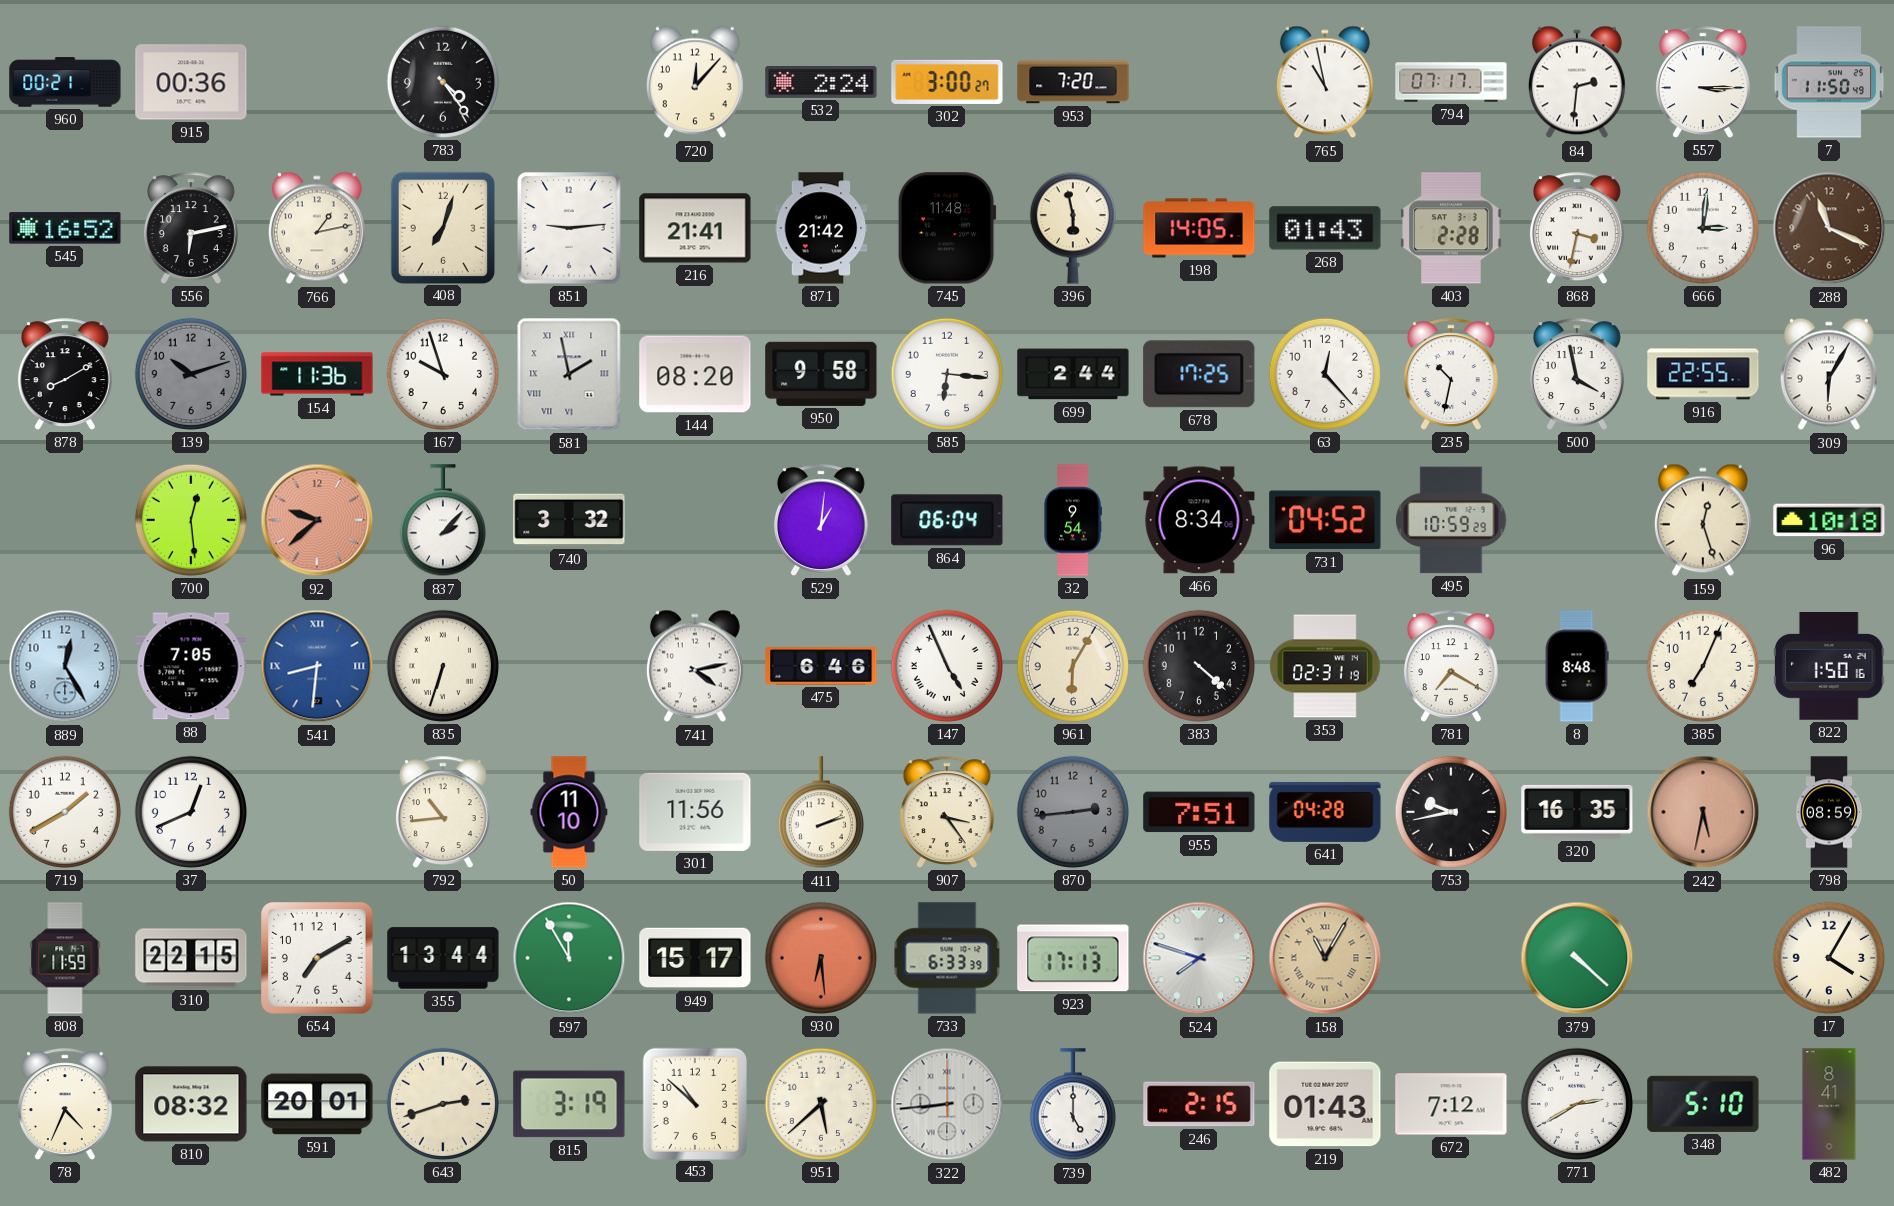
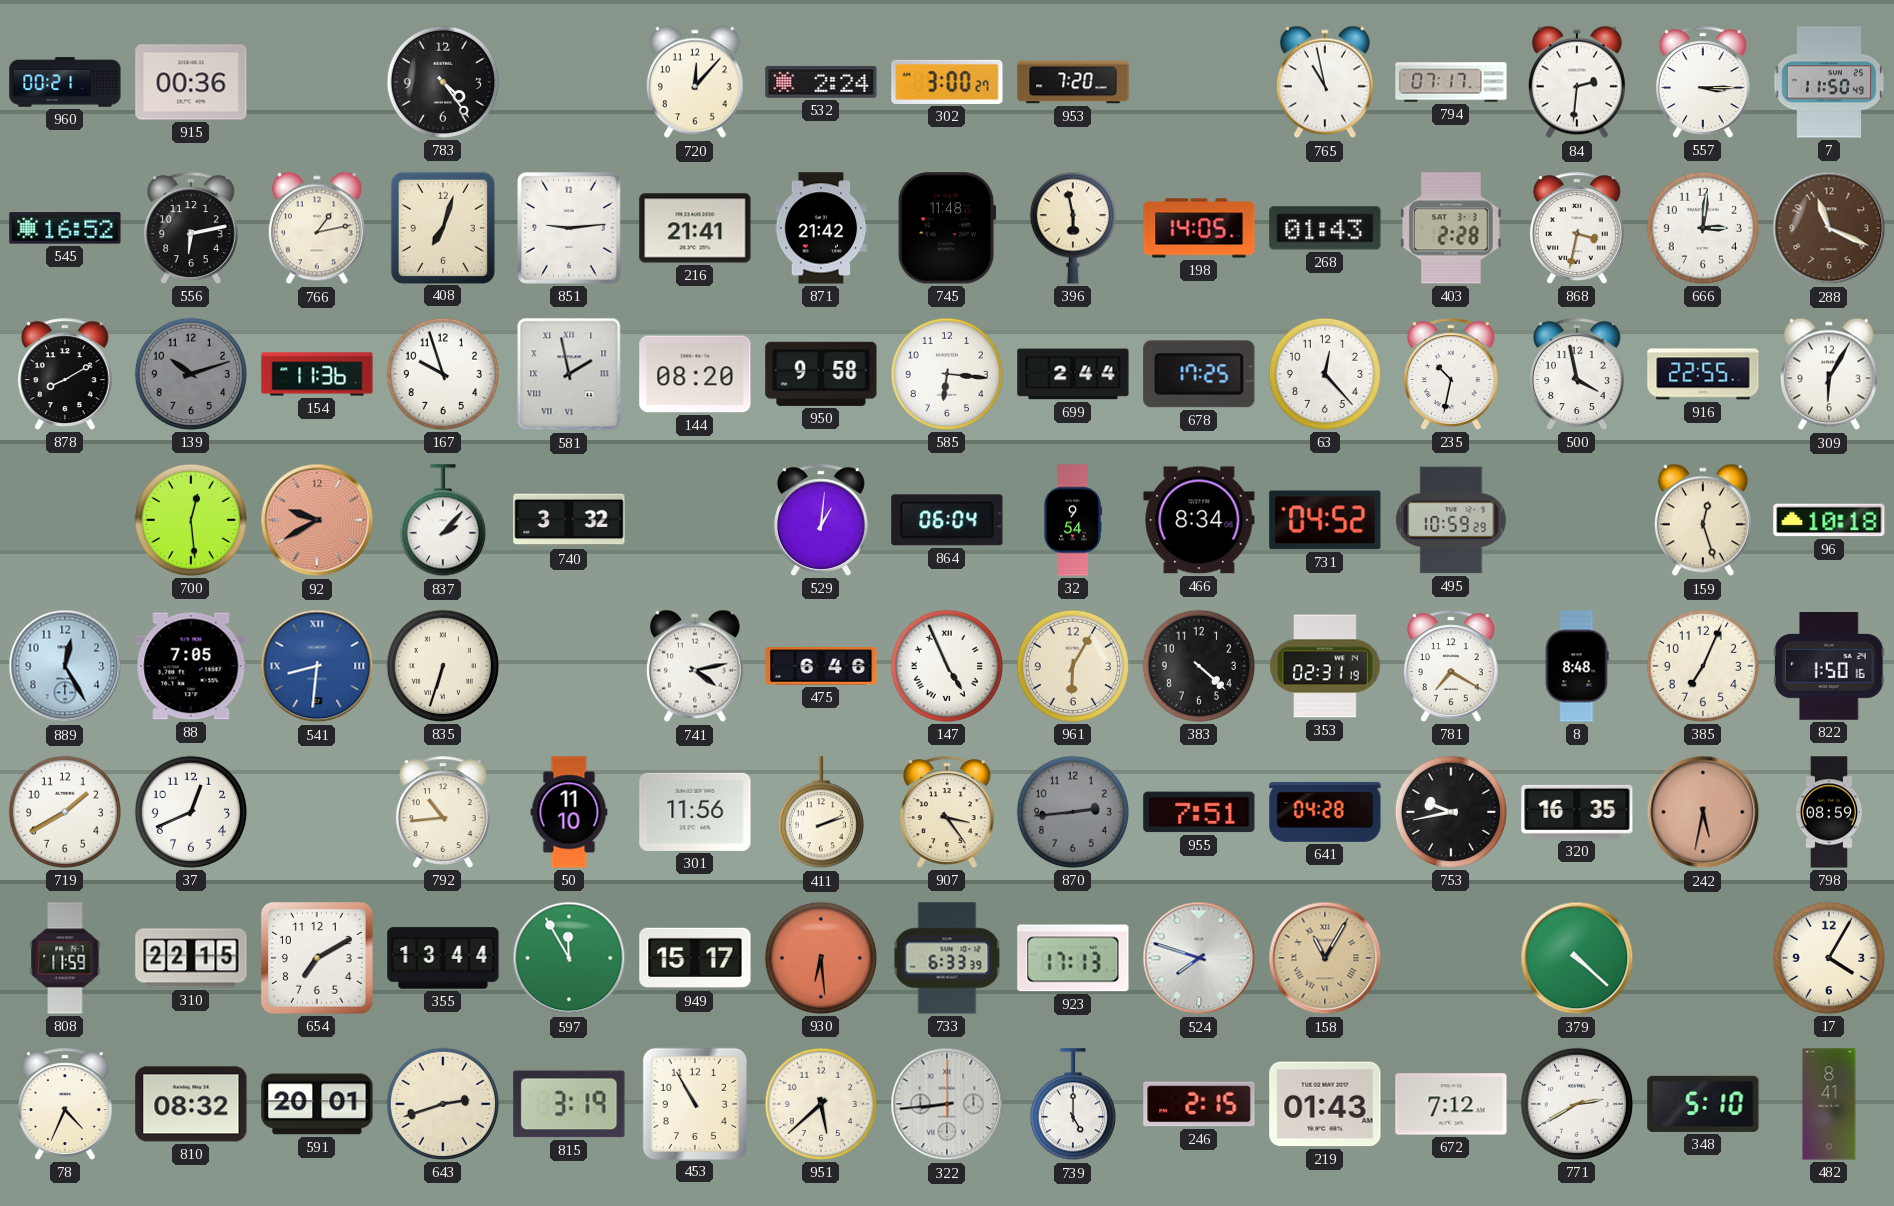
92: 9:38 -> 9:40 (317, 520)
453: 10:52 -> 10:55 (695, 1103)
